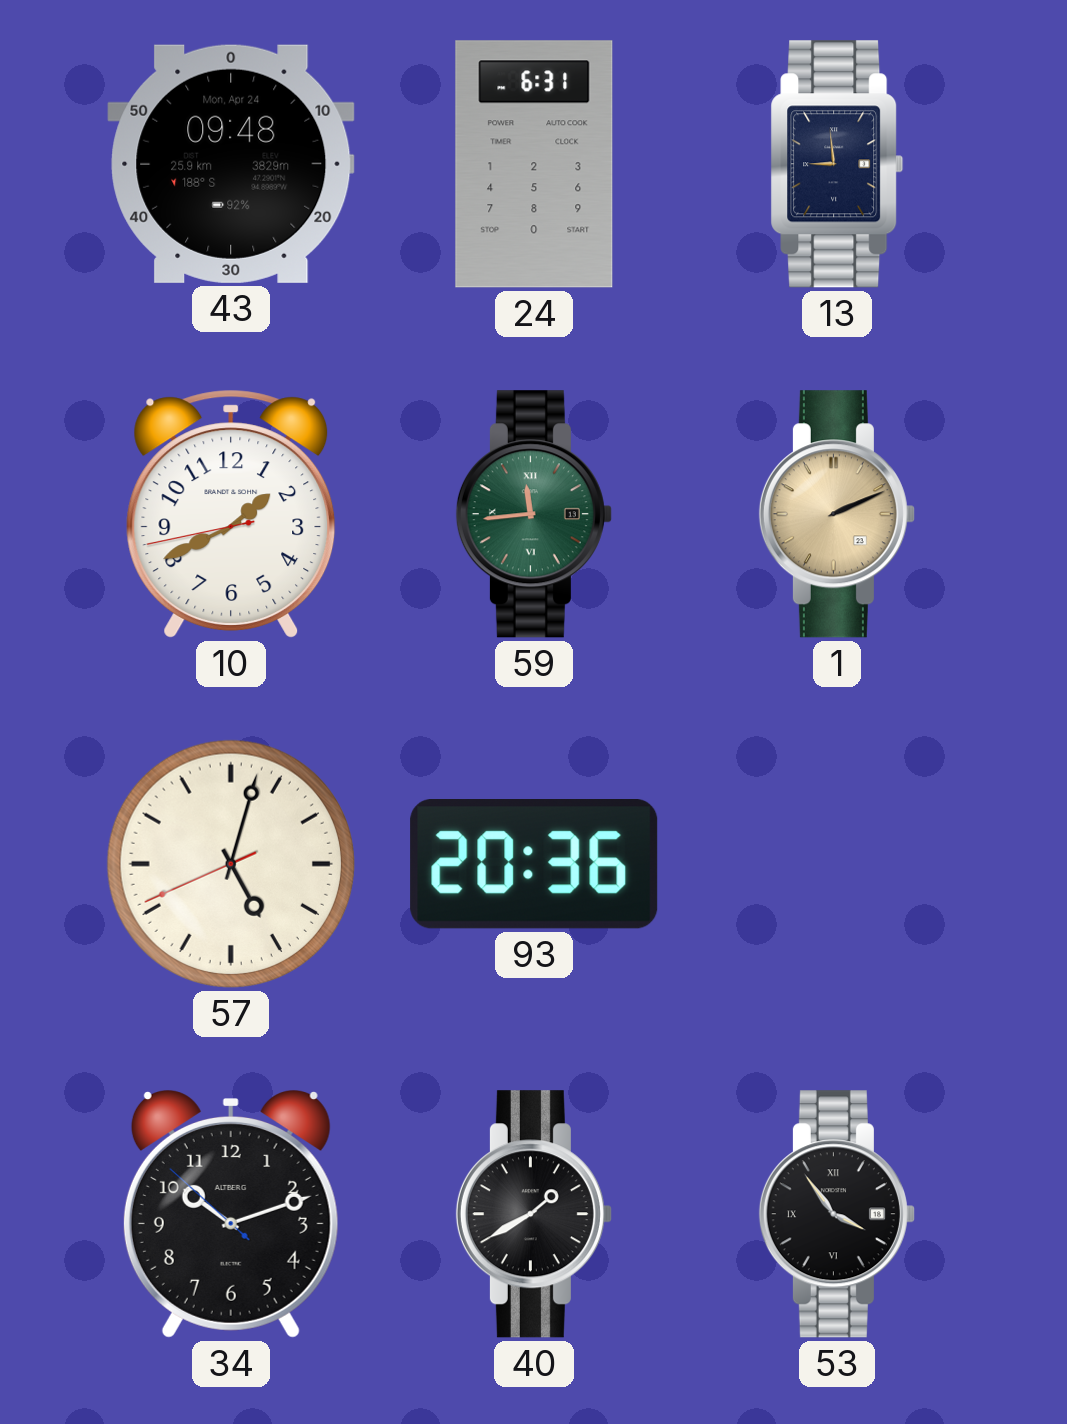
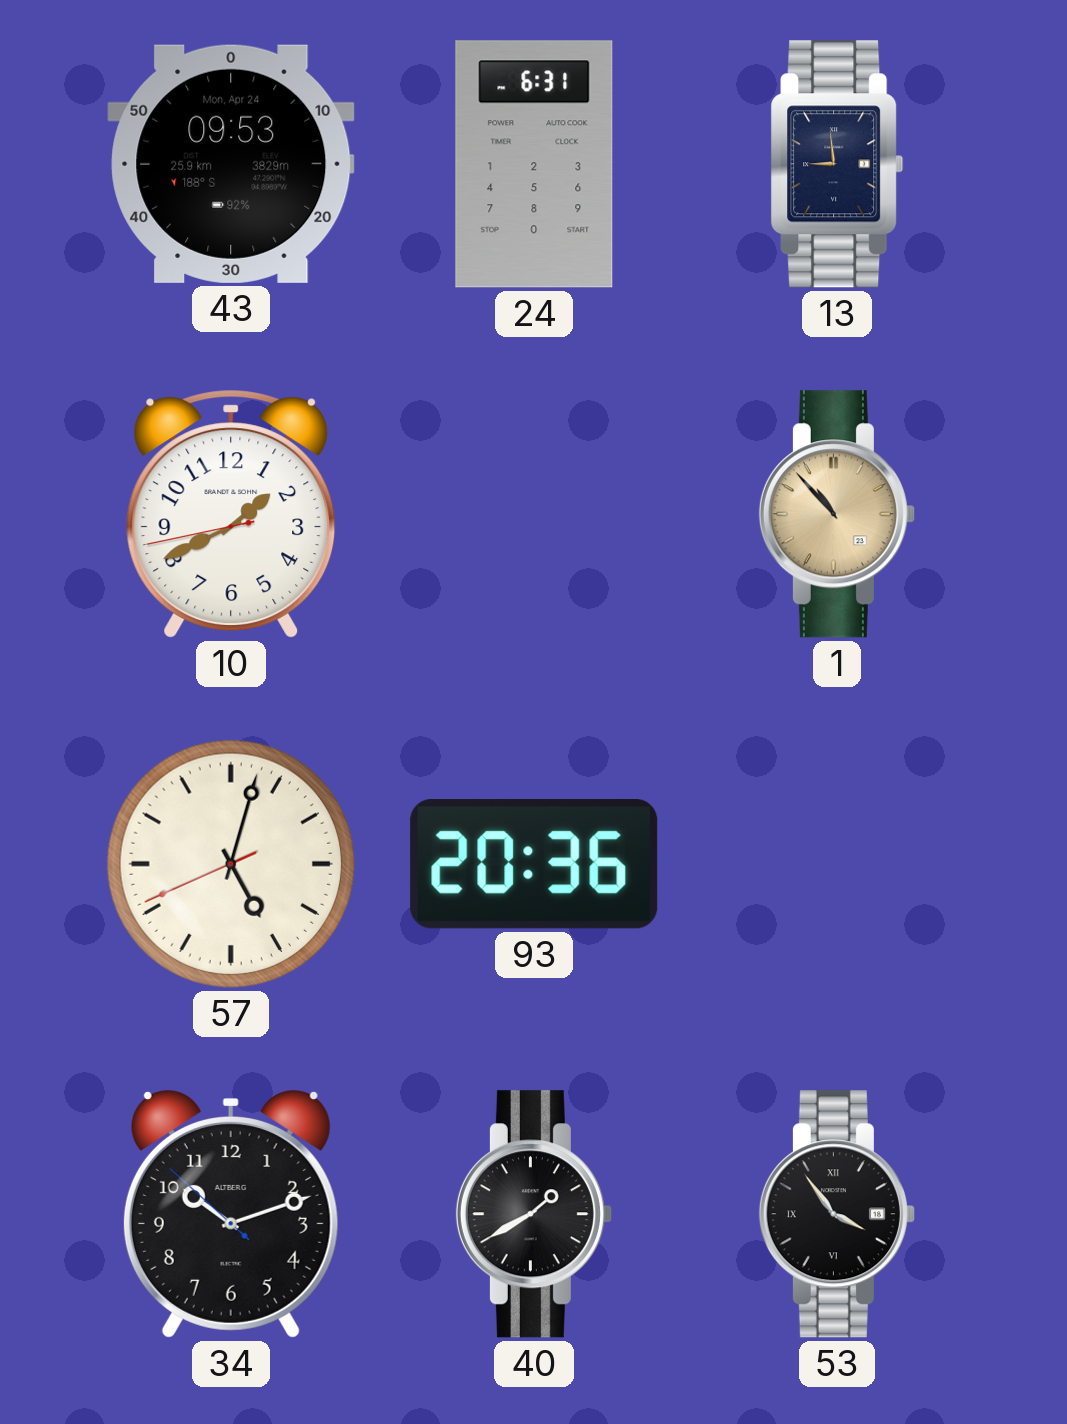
43: 09:48 -> 09:53 (231, 164)
59: 11:44 -> none (534, 514)
1: 2:11 -> 10:53 (837, 514)
